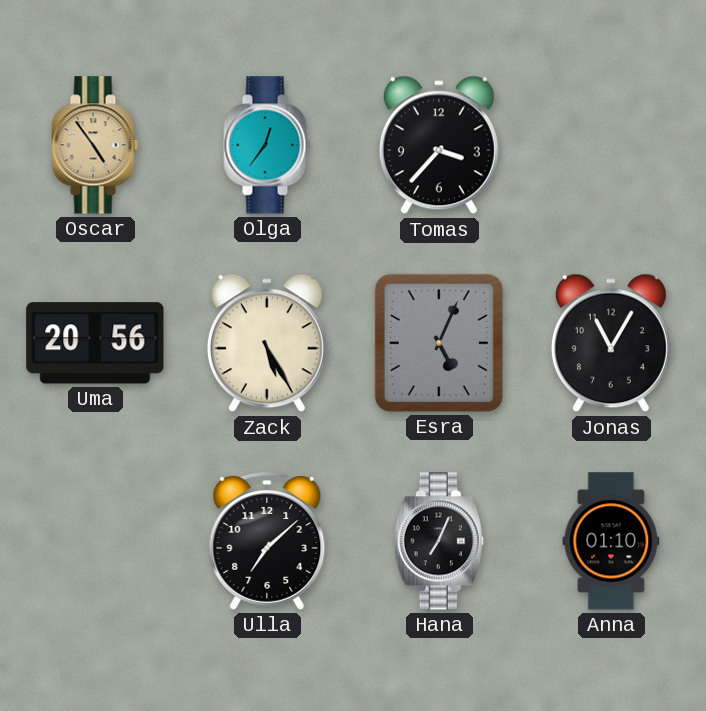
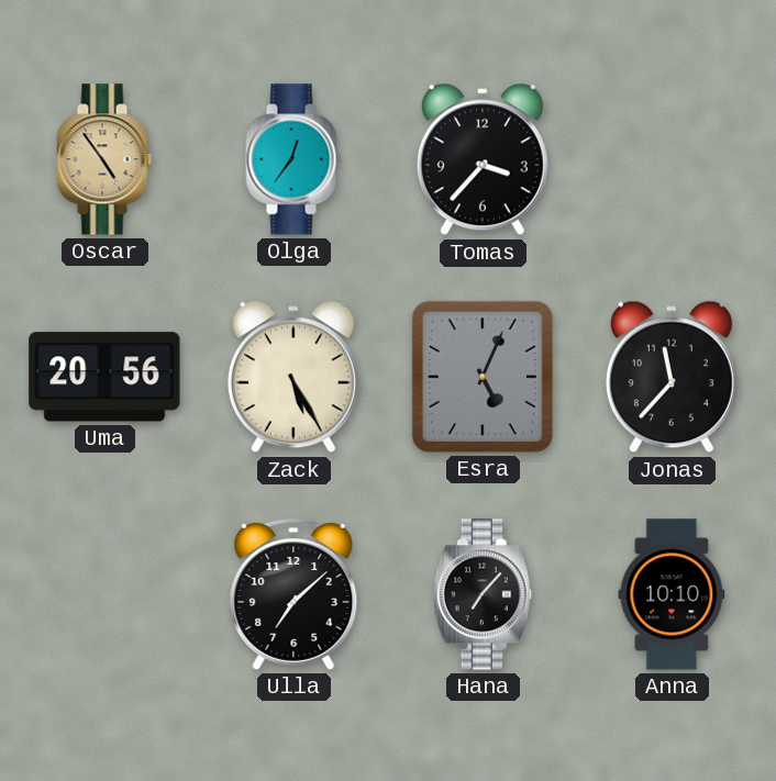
Jonas: 11:05 -> 11:37 (672, 377)
Hana: 7:04 -> 7:07 (483, 594)
Anna: 01:10 -> 10:10 (672, 594)
